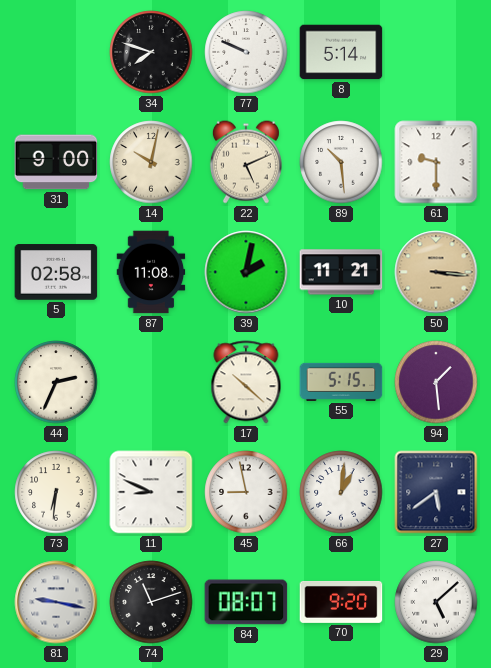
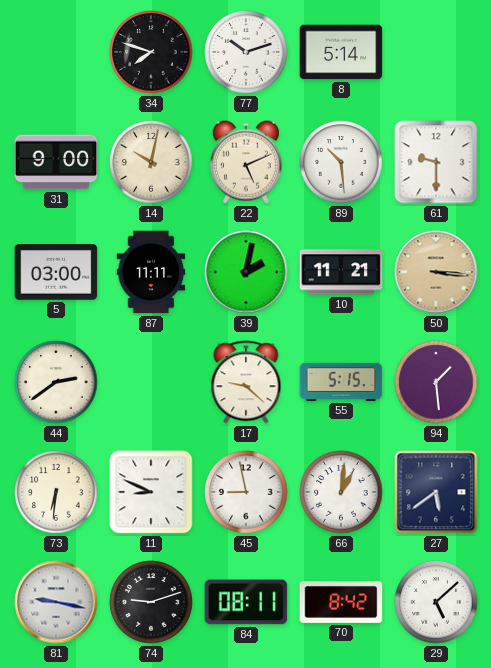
77: 9:49 -> 10:12 (246, 52)
5: 02:58 -> 03:00 (56, 272)
87: 11:08 -> 11:11 (151, 272)
44: 2:34 -> 2:39 (56, 382)
17: 10:22 -> 9:22 (246, 382)
74: 11:12 -> 9:12 (151, 602)
84: 08:07 -> 08:11 (246, 602)
70: 9:20 -> 8:42 (341, 602)
